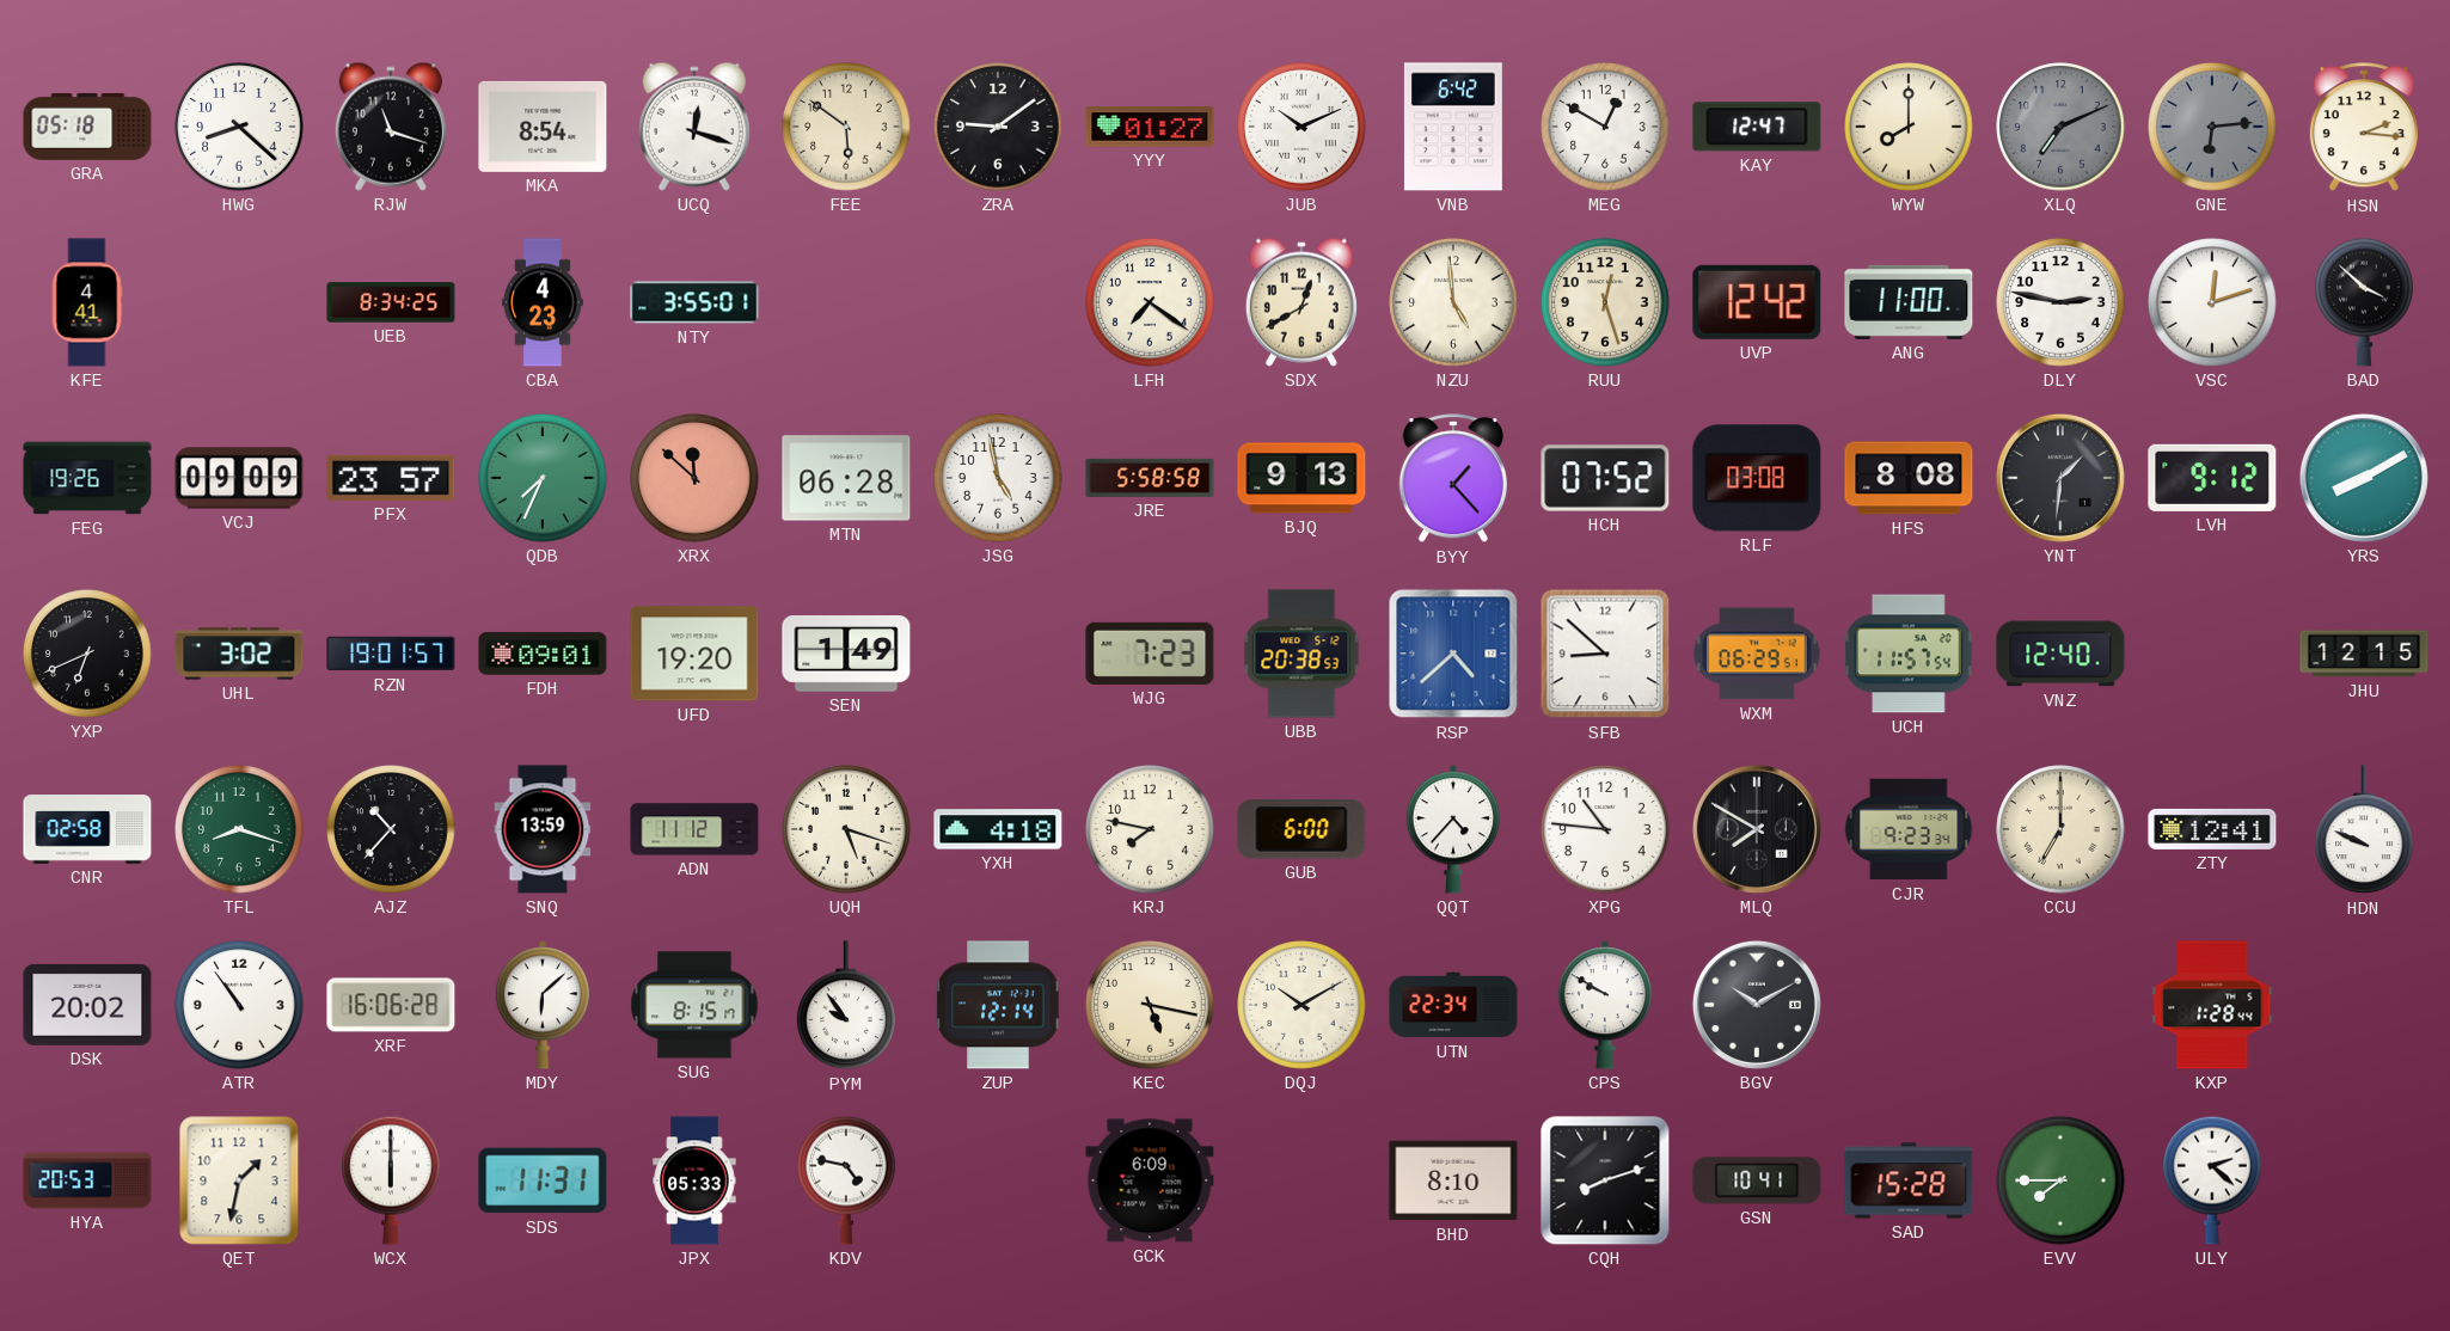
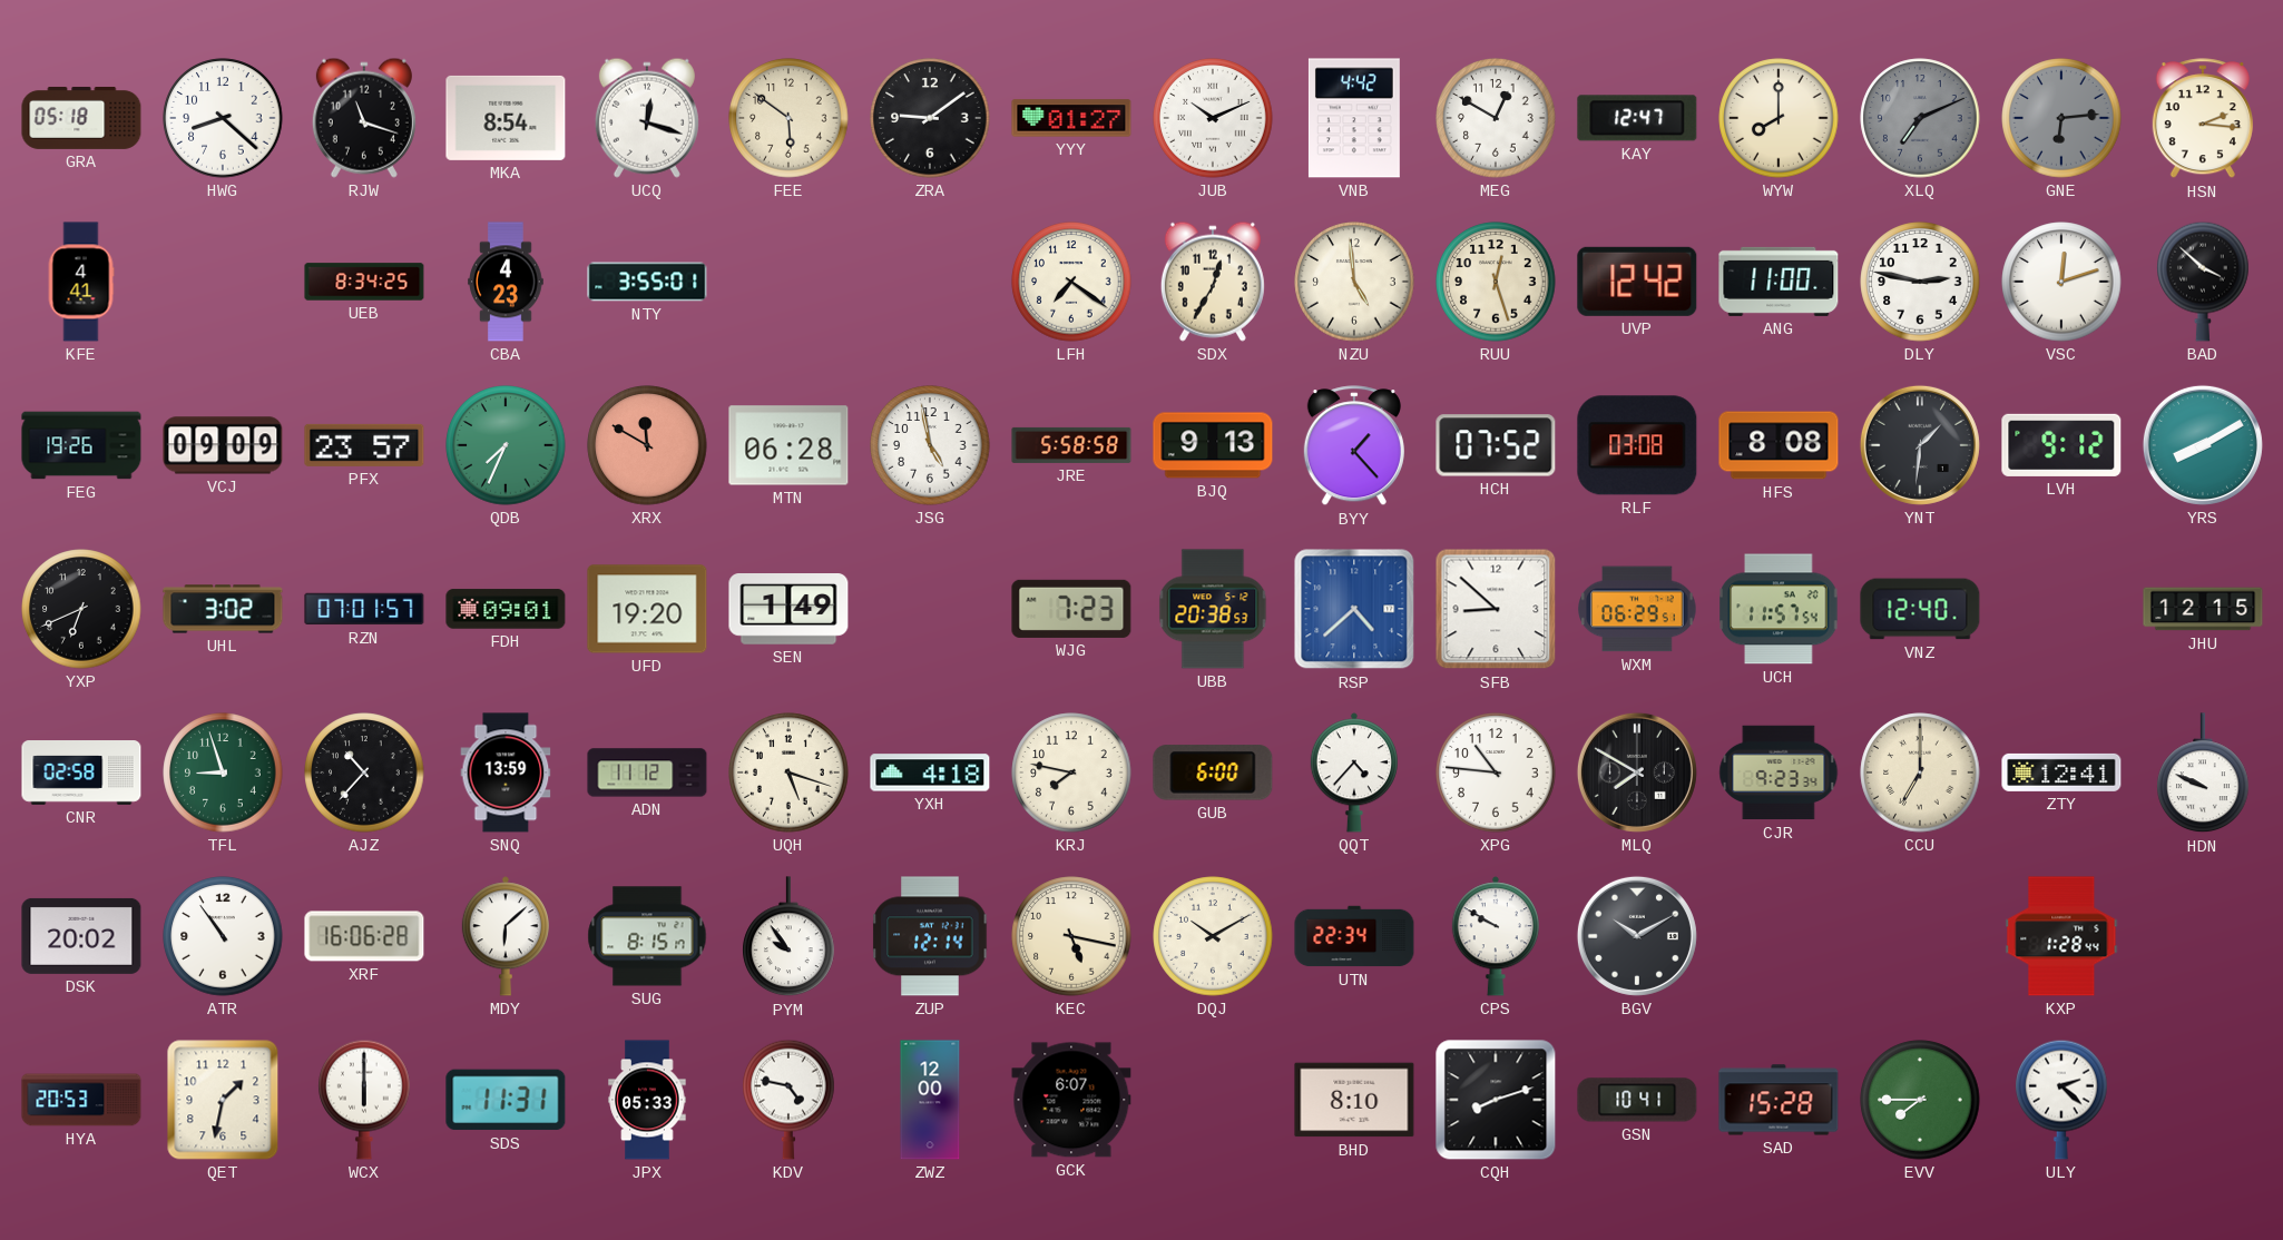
VNB: 6:42 -> 4:42 (1354, 118)
SDX: 12:40 -> 12:35 (1213, 282)
XRX: 11:52 -> 11:50 (647, 445)
RZN: 19:01 -> 07:01 (364, 609)
TFL: 8:18 -> 8:57 (223, 772)
ZWZ: none -> 12:00 (930, 1100)
GCK: 6:09 -> 6:07 (1071, 1100)
